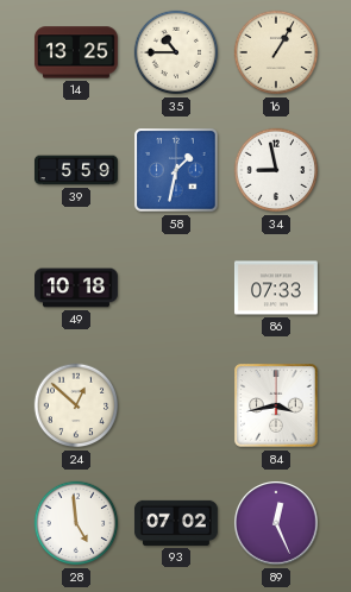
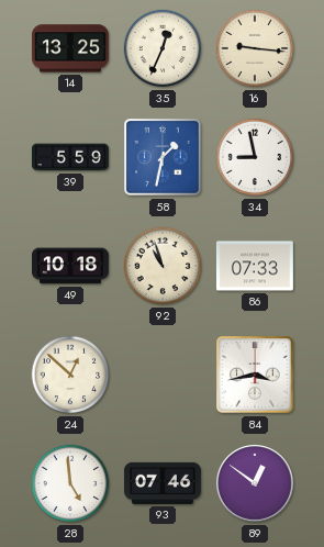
35: 10:45 -> 12:34 (163, 48)
16: 1:05 -> 9:16 (255, 48)
92: none -> 10:57 (163, 266)
93: 07:02 -> 07:46 (163, 483)
89: 12:26 -> 12:51 (256, 484)
